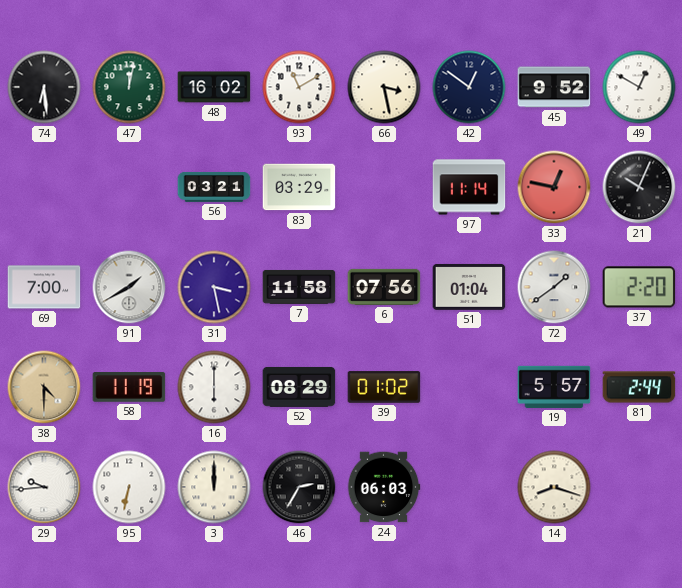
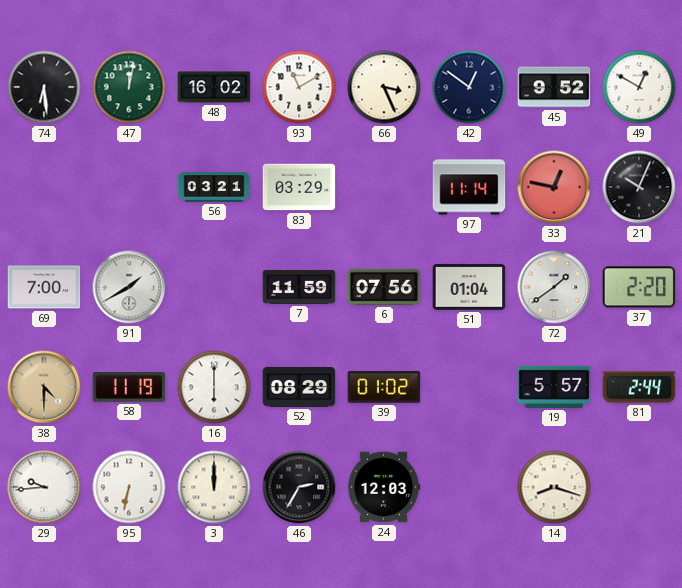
66: 3:28 -> 3:26 (384, 87)
31: 3:28 -> none (214, 287)
7: 11:58 -> 11:59 (299, 287)
24: 06:03 -> 12:03 (384, 487)
